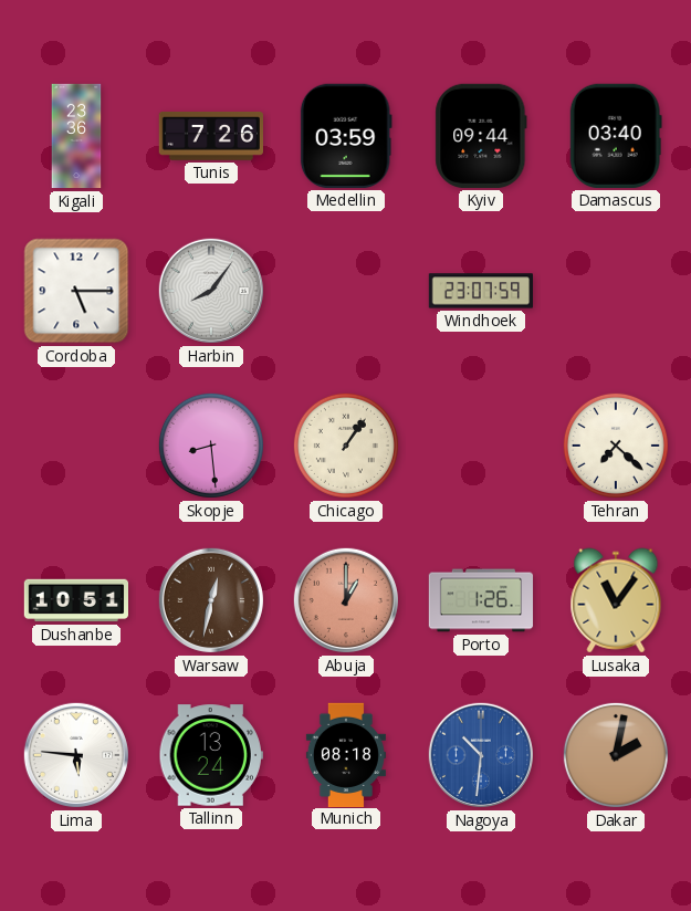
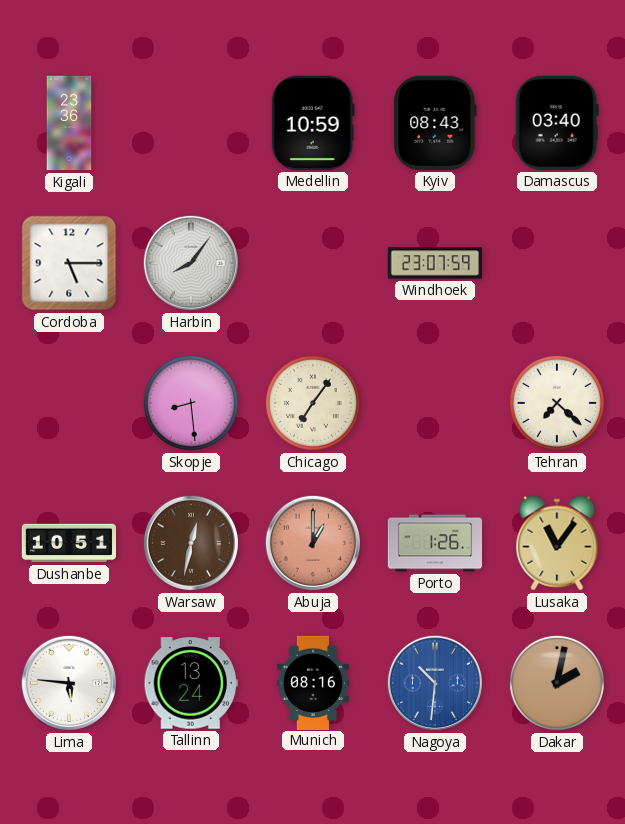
Tunis: 7:26 -> none (210, 136)
Medellin: 03:59 -> 10:59 (313, 123)
Kyiv: 09:44 -> 08:43 (435, 123)
Chicago: 1:06 -> 7:06 (313, 403)
Munich: 08:18 -> 08:16 (313, 682)
